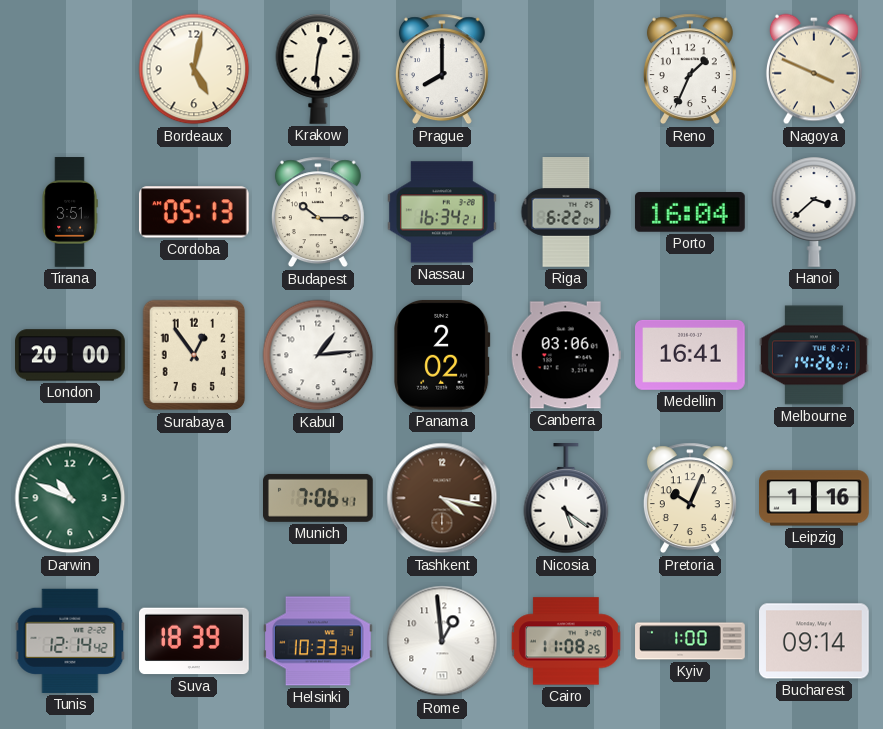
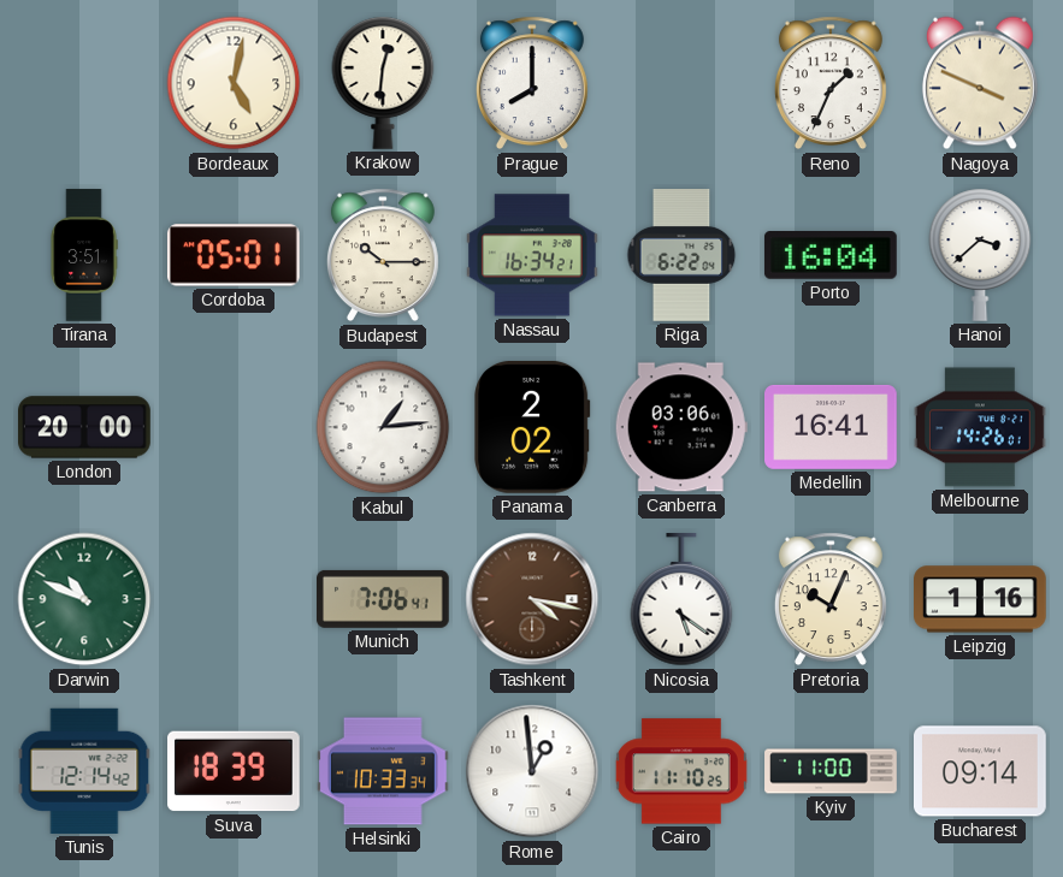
Cordoba: 05:13 -> 05:01 (234, 255)
Surabaya: 12:54 -> none (194, 355)
Cairo: 11:08 -> 11:10 (681, 771)
Kyiv: 1:00 -> 11:00 (831, 771)
